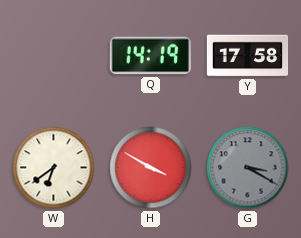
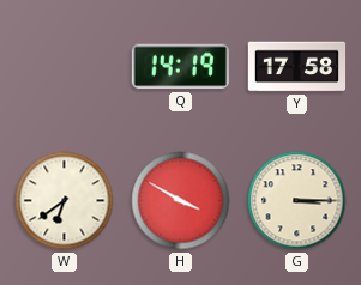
G: 3:20 -> 3:15 (297, 201)
G dial: grey -> cream (297, 201)
